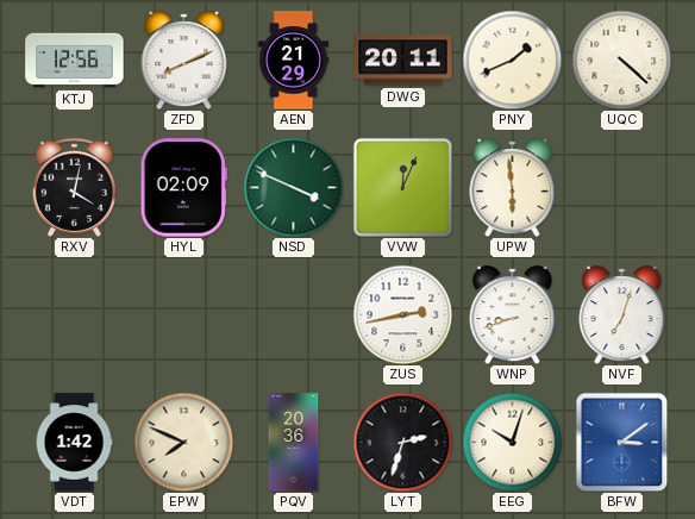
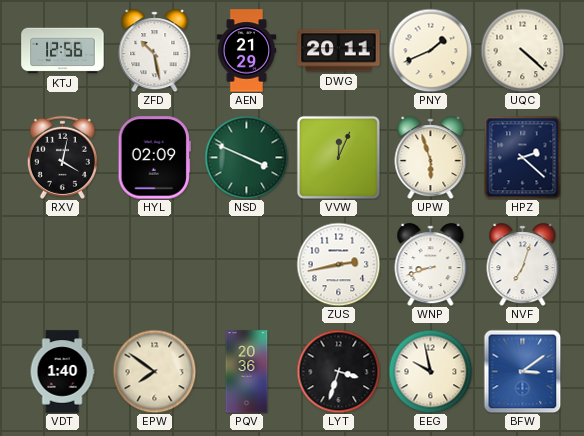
ZFD: 8:11 -> 10:28 (155, 51)
UPW: 5:59 -> 5:57 (431, 158)
HPZ: none -> 2:22 (523, 157)
VDT: 1:42 -> 1:40 (62, 372)
EPW: 7:49 -> 7:51 (154, 371)
LYT: 2:33 -> 3:33 (338, 371)
EEG: 10:03 -> 9:58 (430, 371)
